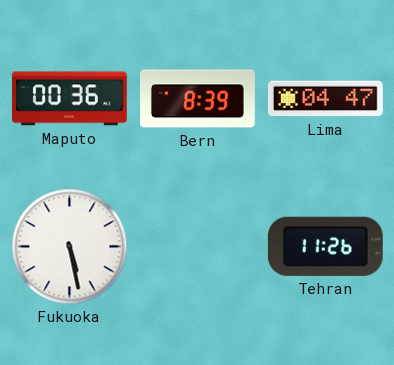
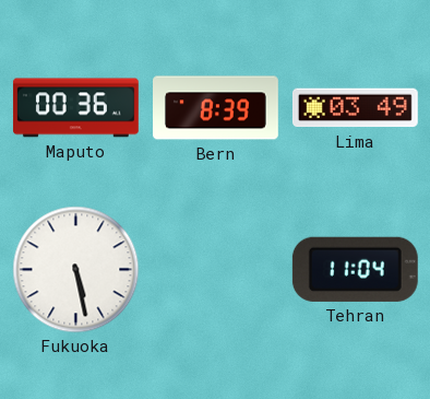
Lima: 04:47 -> 03:49 (355, 108)
Tehran: 11:26 -> 11:04 (355, 269)
